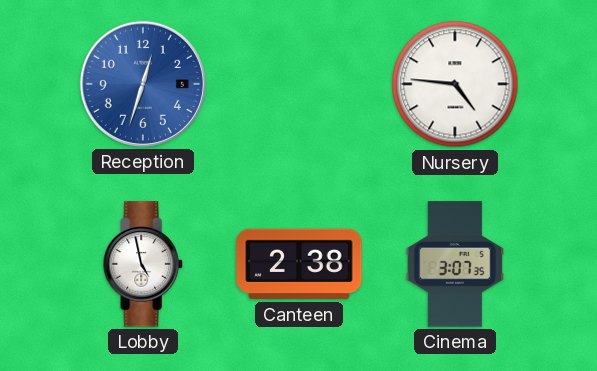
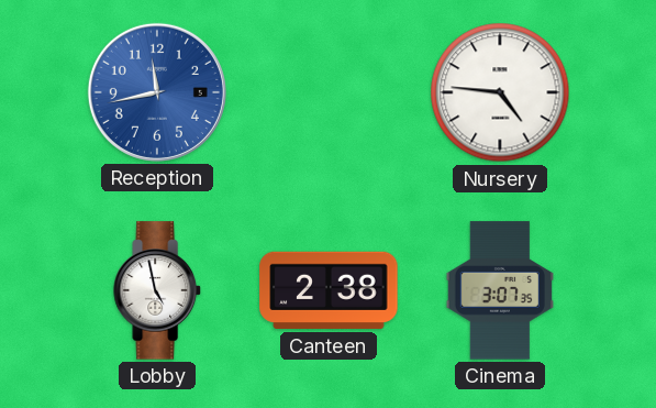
Reception: 12:33 -> 11:43 (157, 92)
